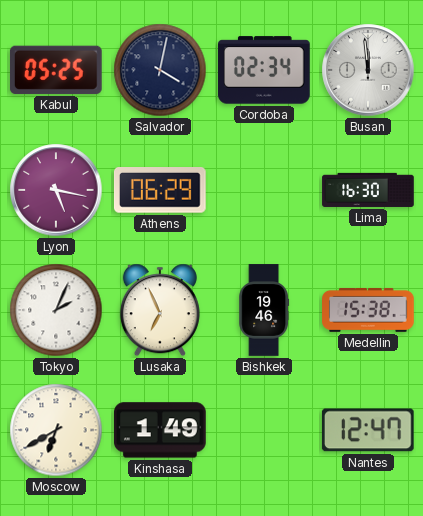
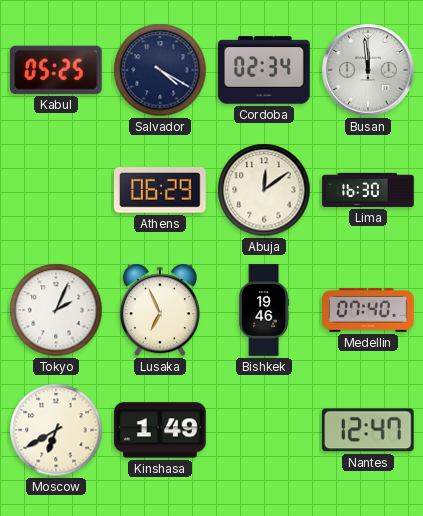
Salvador: 4:02 -> 4:20 (160, 70)
Lyon: 5:17 -> none (56, 190)
Abuja: none -> 12:09 (264, 190)
Medellin: 15:38 -> 07:40 (368, 310)
